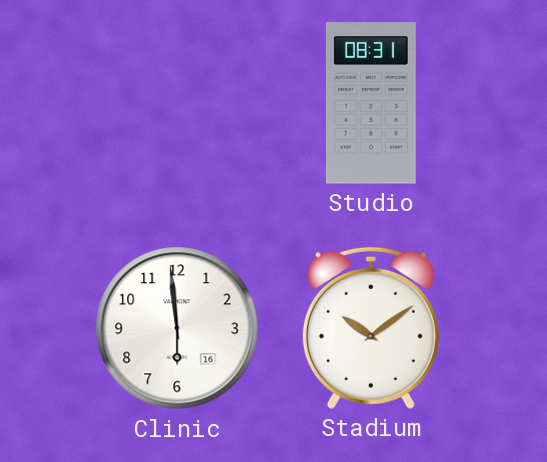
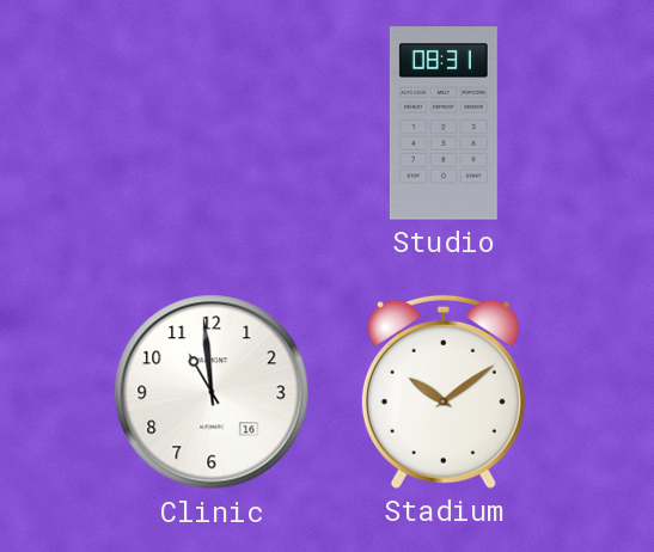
Clinic: 5:59 -> 10:59 (212, 392)
